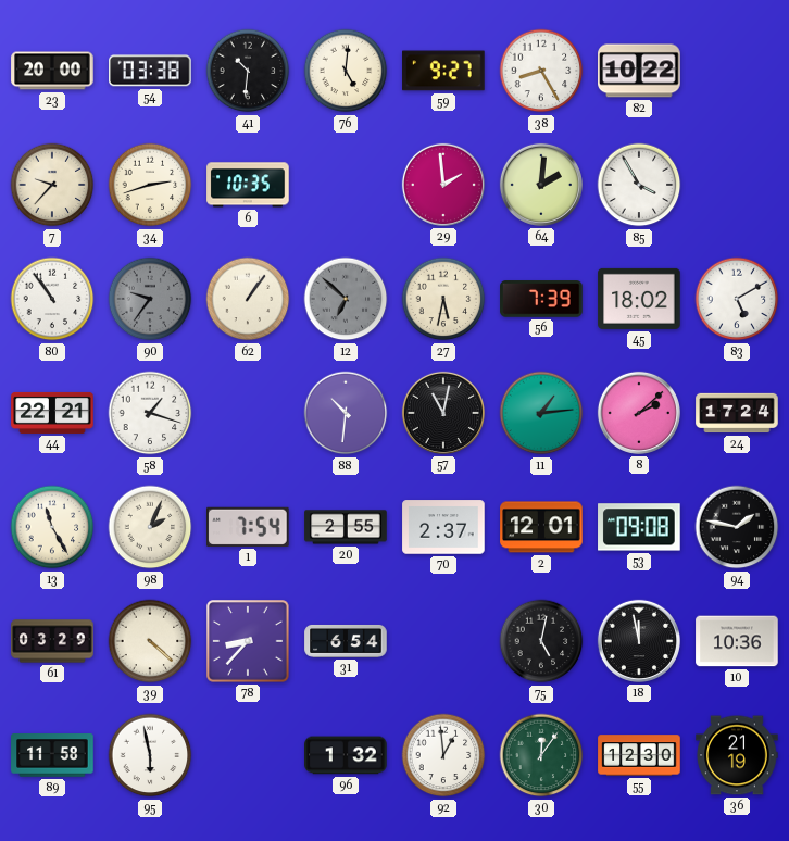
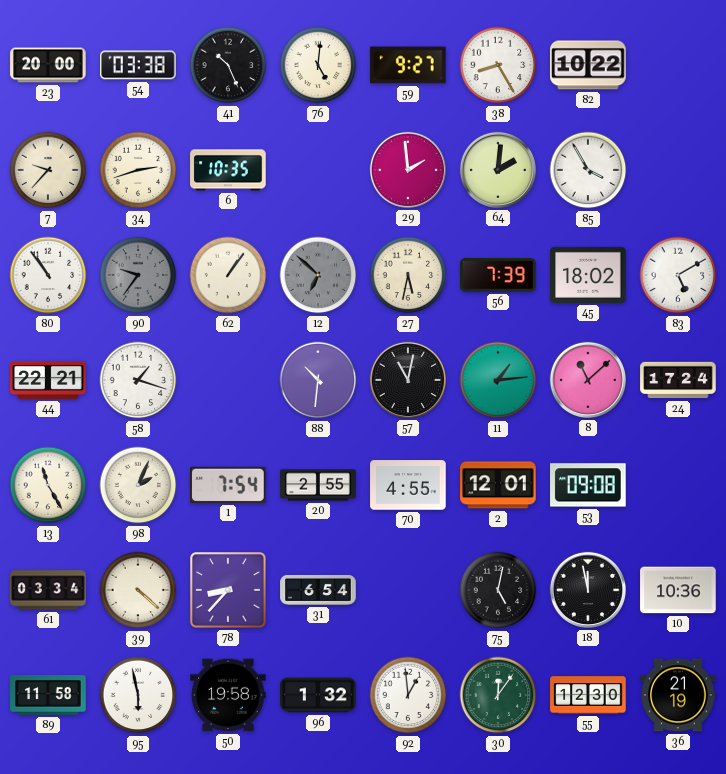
41: 10:31 -> 10:26 (228, 65)
8: 2:08 -> 11:08 (588, 380)
70: 2:37 -> 4:55 (408, 485)
94: 1:47 -> none (737, 527)
61: 03:29 -> 03:34 (48, 590)
50: none -> 19:58 (228, 695)
